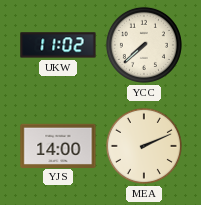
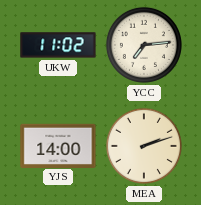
YCC: 7:38 -> 7:14 (144, 45)
MEA: 2:11 -> 2:12 (144, 146)
